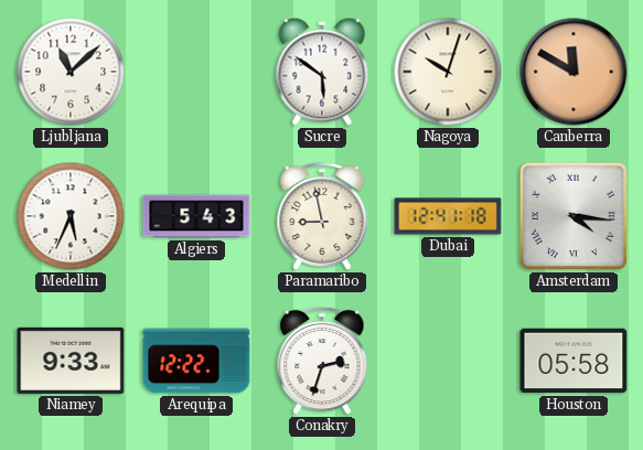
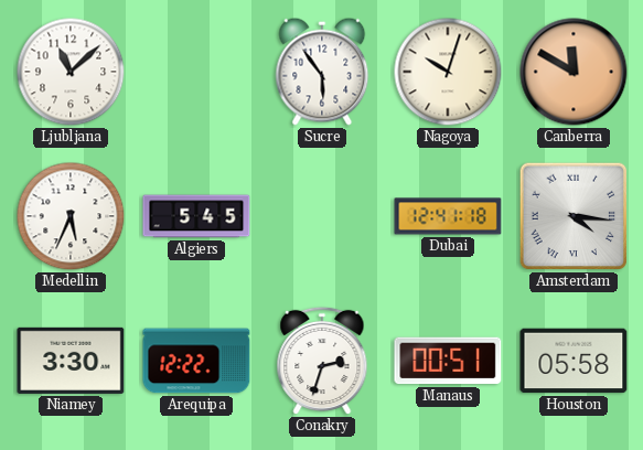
Sucre: 5:51 -> 5:54 (322, 72)
Algiers: 5:43 -> 5:45 (196, 216)
Paramaribo: 8:58 -> none (322, 216)
Niamey: 9:33 -> 3:30 (71, 361)
Manaus: none -> 00:51 (448, 361)
